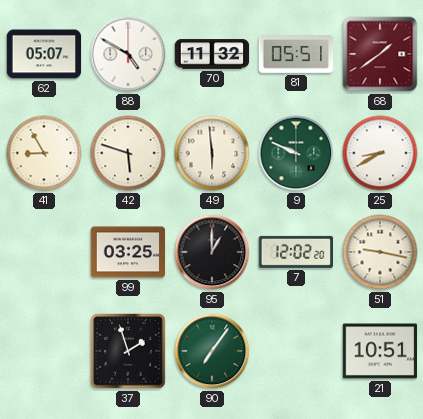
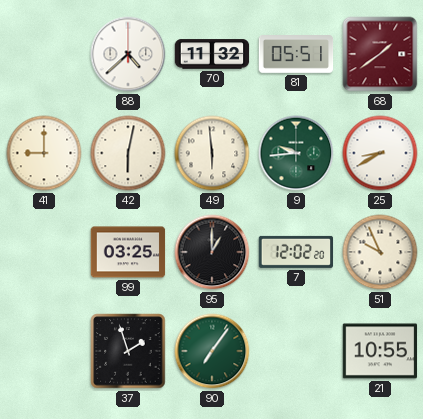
62: 05:07 -> none (44, 54)
88: 4:50 -> 4:38 (128, 54)
41: 8:55 -> 9:00 (44, 153)
42: 5:48 -> 6:02 (128, 153)
9: 9:49 -> 9:44 (296, 153)
51: 9:17 -> 9:56 (380, 252)
21: 10:51 -> 10:55 (380, 351)
